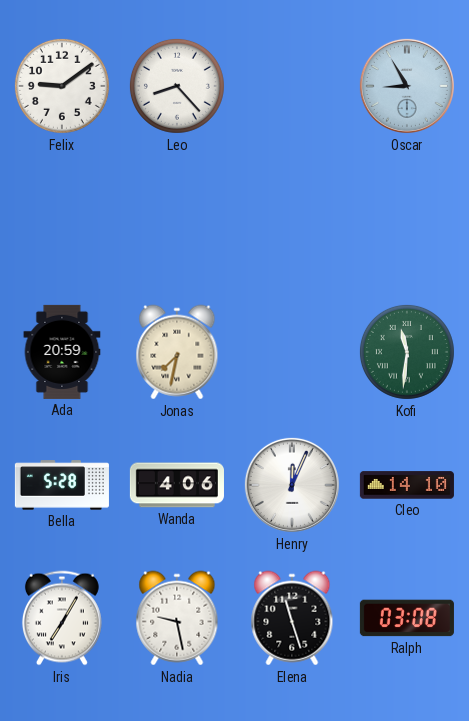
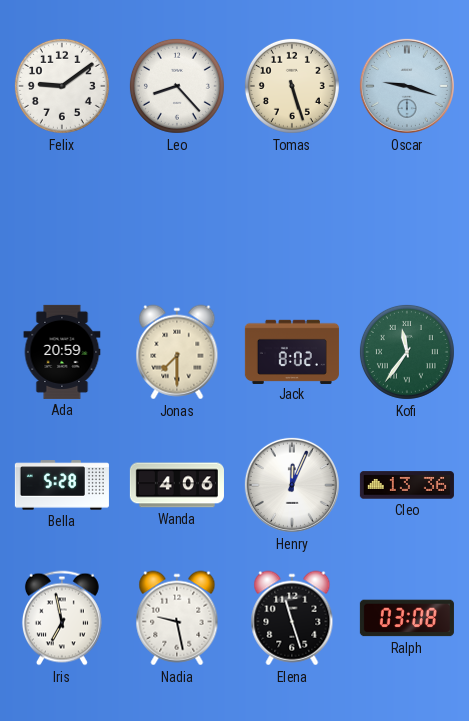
Tomas: none -> 5:27 (292, 86)
Oscar: 8:55 -> 9:18 (407, 86)
Jonas: 7:32 -> 7:30 (177, 352)
Jack: none -> 8:02 (292, 351)
Kofi: 11:31 -> 11:36 (407, 352)
Cleo: 14:10 -> 13:36 (407, 485)
Iris: 7:05 -> 6:58 (62, 618)
